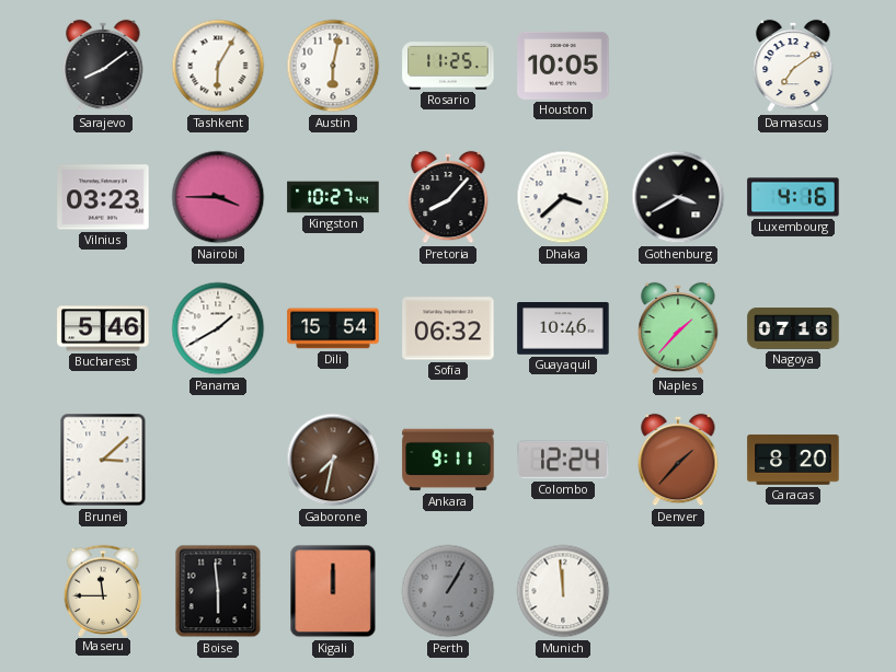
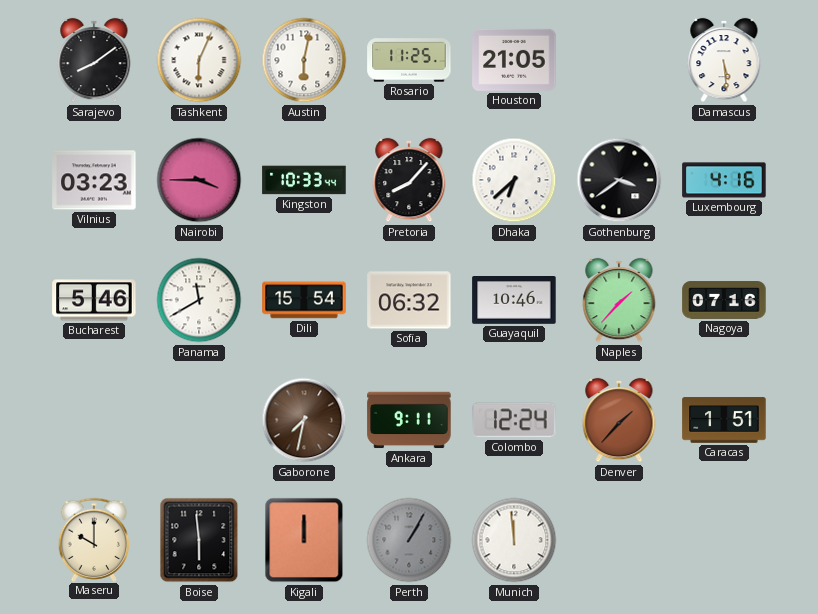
Tashkent: 6:05 -> 6:04 (199, 60)
Houston: 10:05 -> 21:05 (514, 60)
Damascus: 7:09 -> 5:29 (724, 60)
Kingston: 10:27 -> 10:33 (304, 180)
Dhaka: 3:38 -> 6:38 (514, 180)
Gothenburg: 3:40 -> 3:39 (619, 180)
Panama: 1:40 -> 11:40 (199, 300)
Brunei: 3:08 -> none (103, 460)
Caracas: 8:20 -> 1:51 (724, 420)
Maseru: 11:45 -> 10:00 (94, 539)
